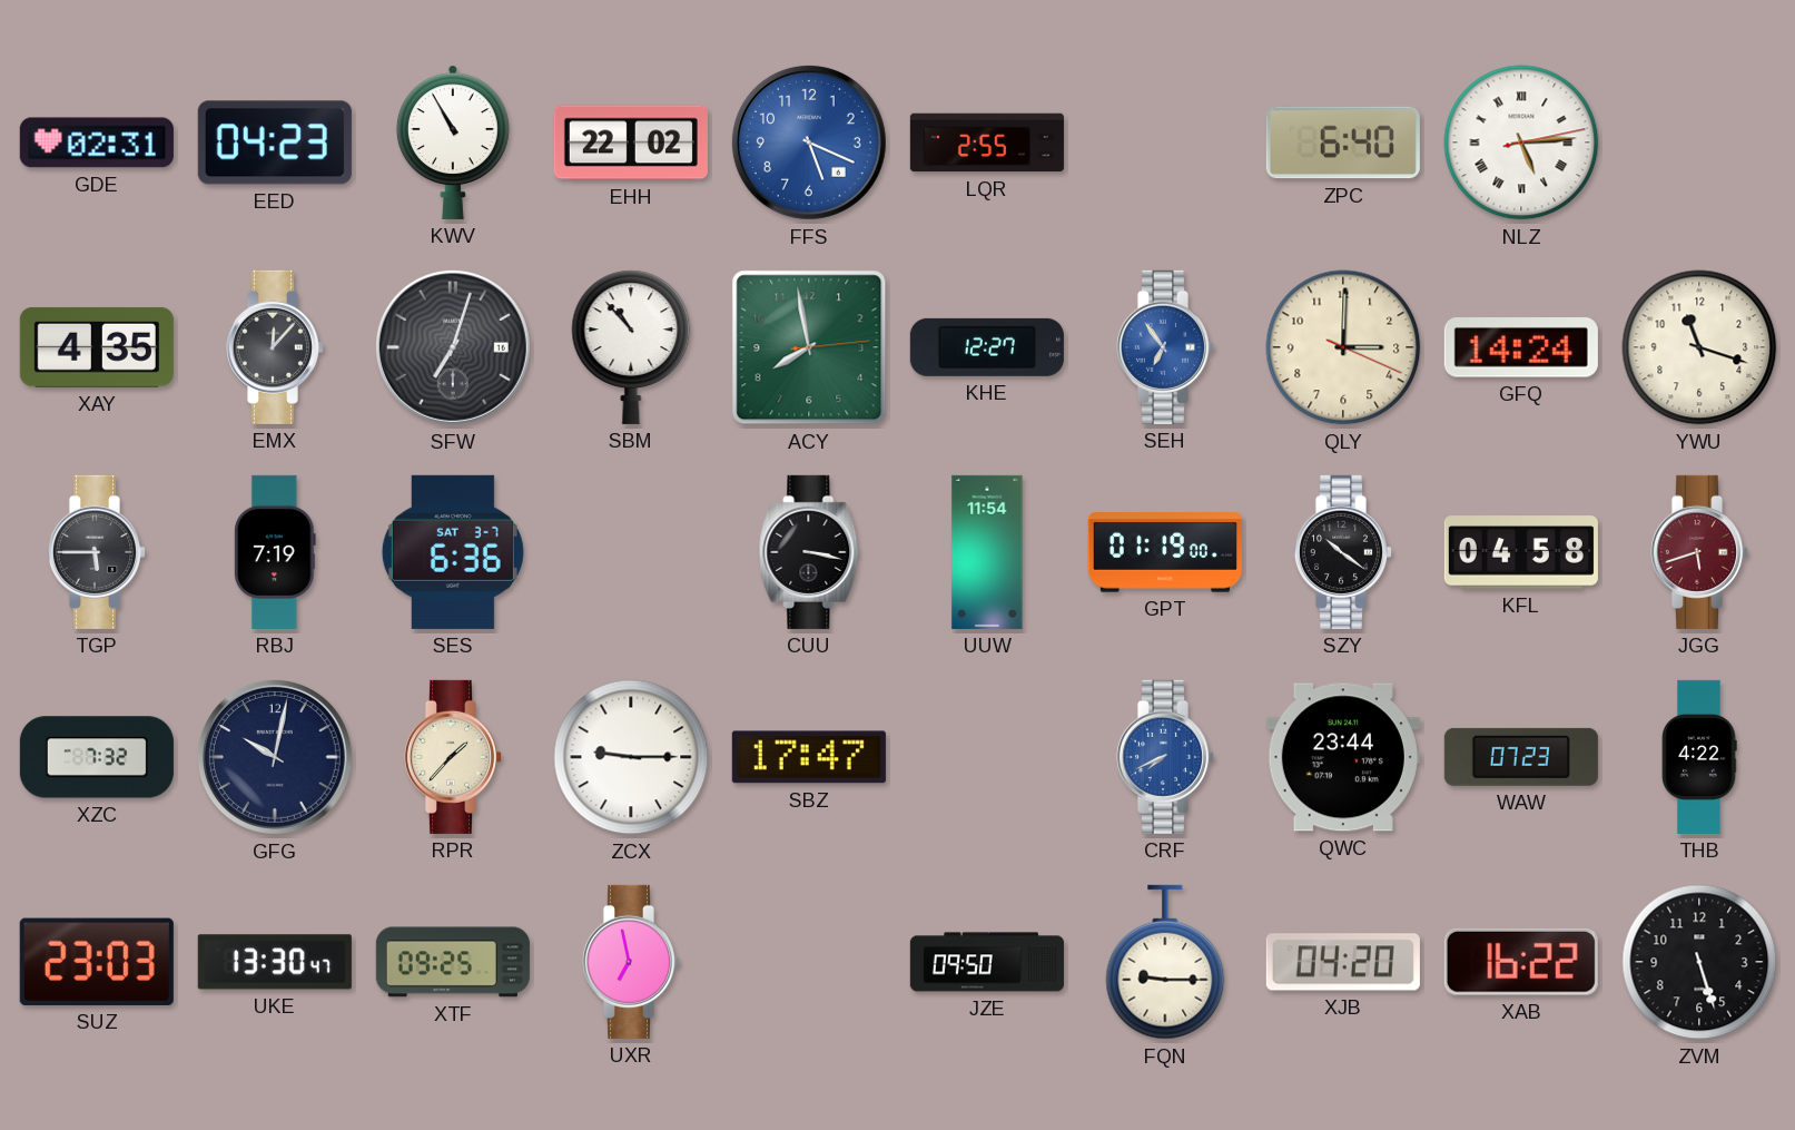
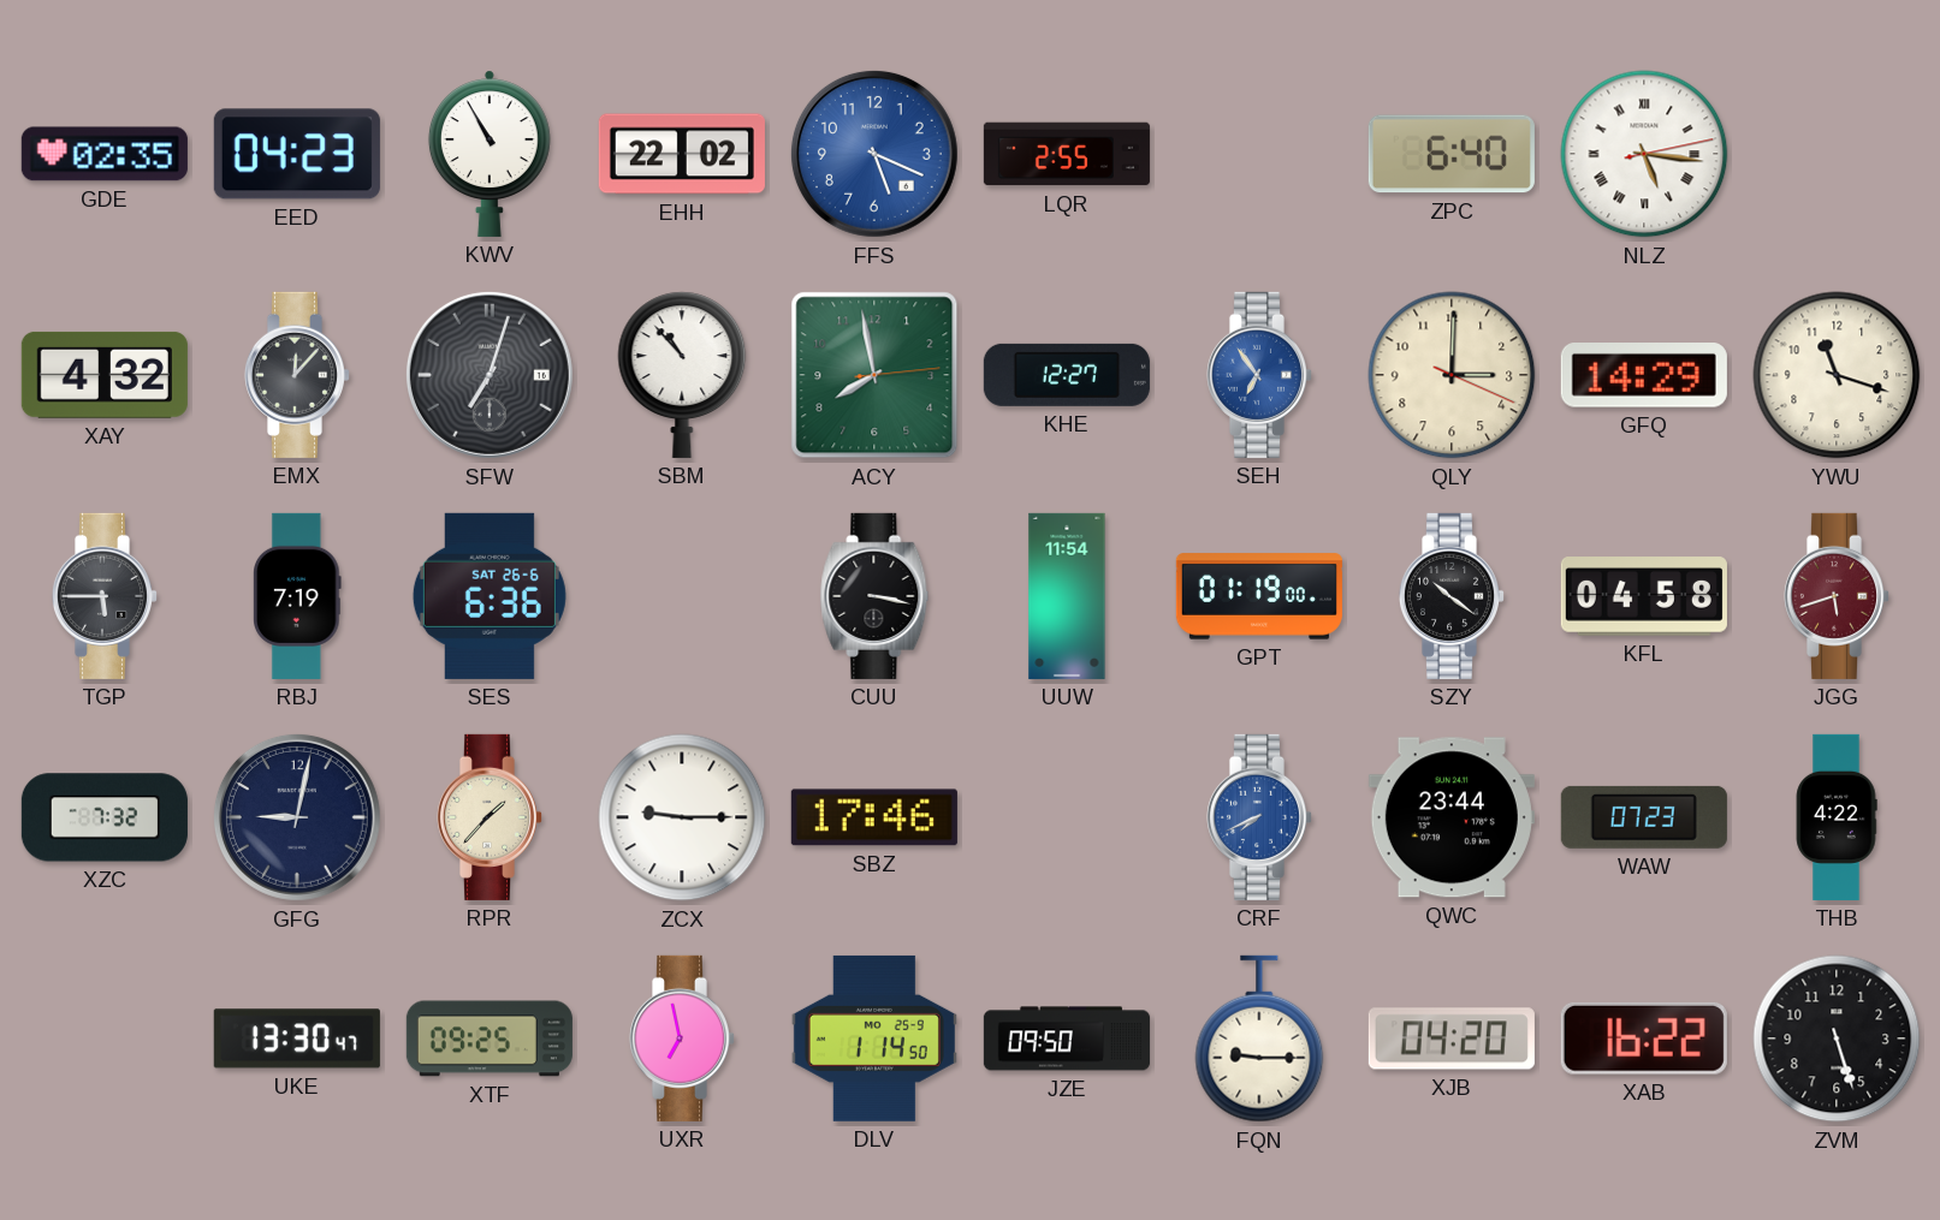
GDE: 02:31 -> 02:35 (105, 154)
NLZ: 5:14 -> 5:16 (1644, 154)
XAY: 4:35 -> 4:32 (105, 375)
GFQ: 14:24 -> 14:29 (1644, 375)
SES date: SAT 3-7 -> SAT 26-6 (490, 596)
GFG: 10:02 -> 9:02 (297, 817)
SBZ: 17:47 -> 17:46 (874, 817)
SUZ: 23:03 -> none (97, 962)
DLV: none -> 1:14 (874, 1039)
